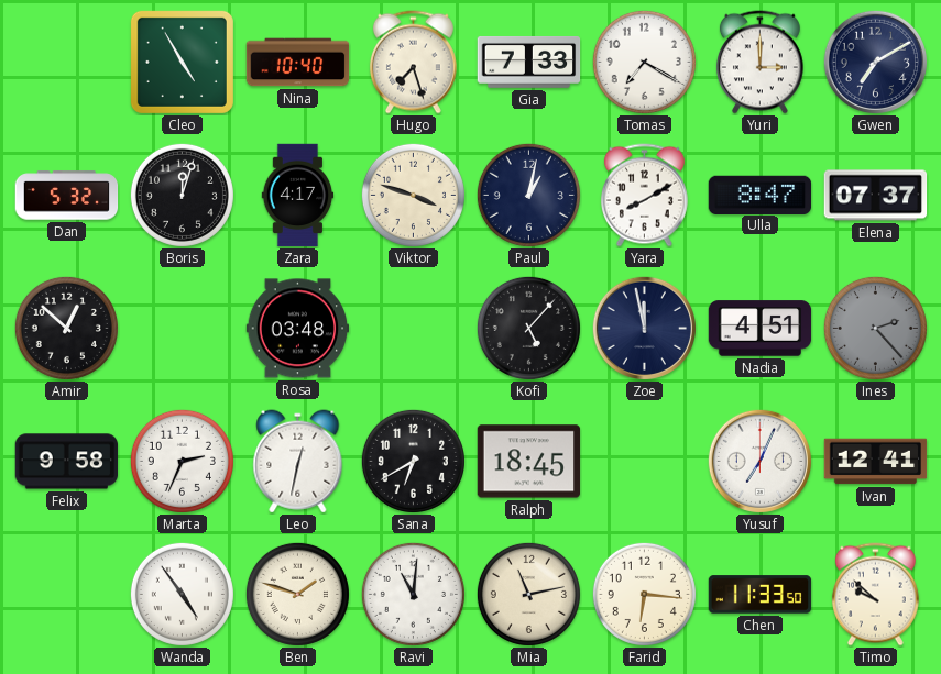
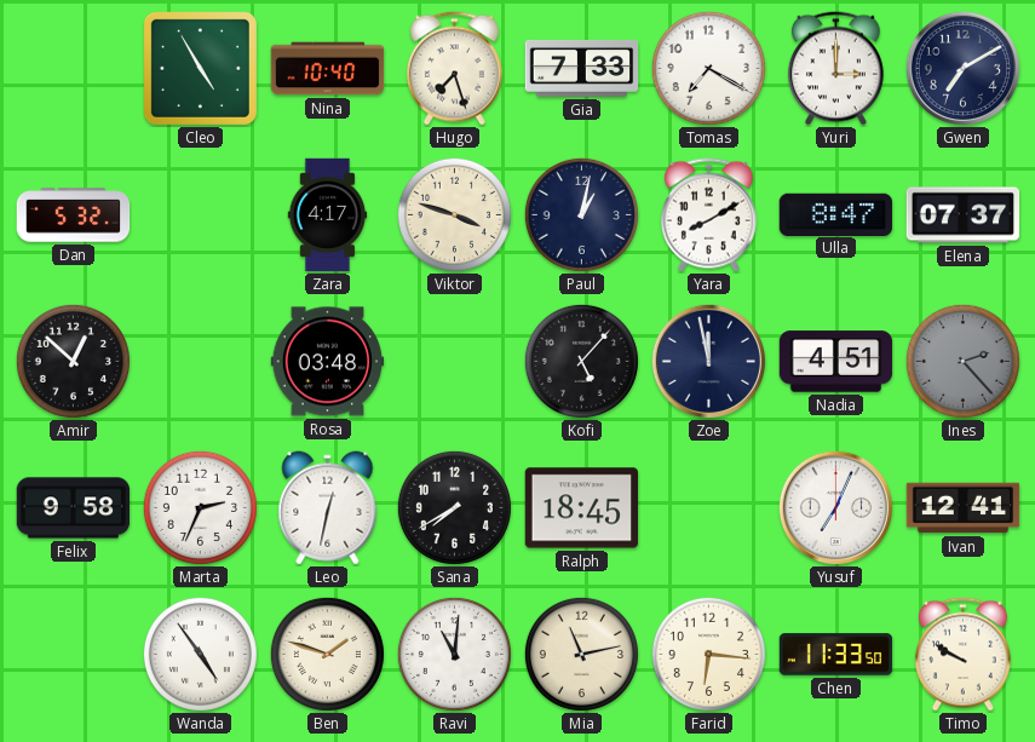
Boris: 12:03 -> none (182, 195)
Sana: 6:40 -> 7:40 (454, 507)
Timo: 9:52 -> 9:50 (962, 655)
